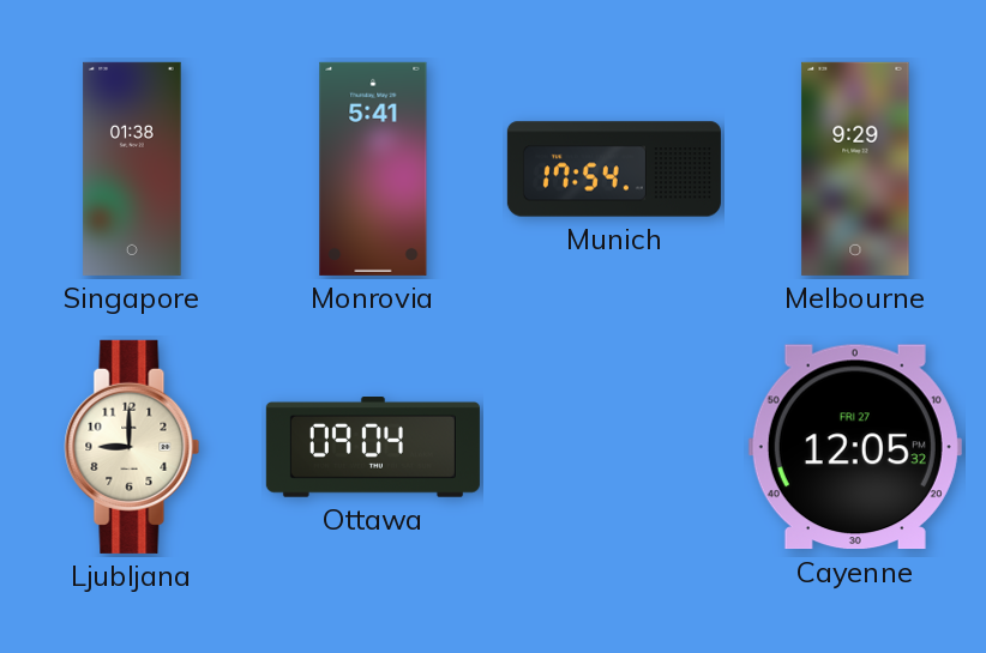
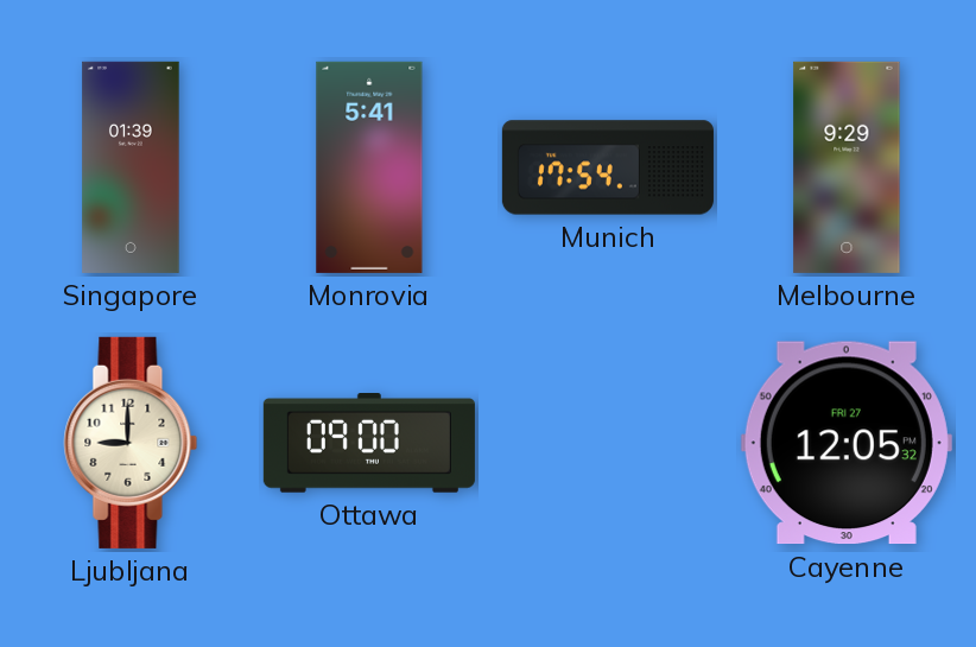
Singapore: 01:38 -> 01:39 (131, 167)
Ottawa: 09:04 -> 09:00 (369, 444)
